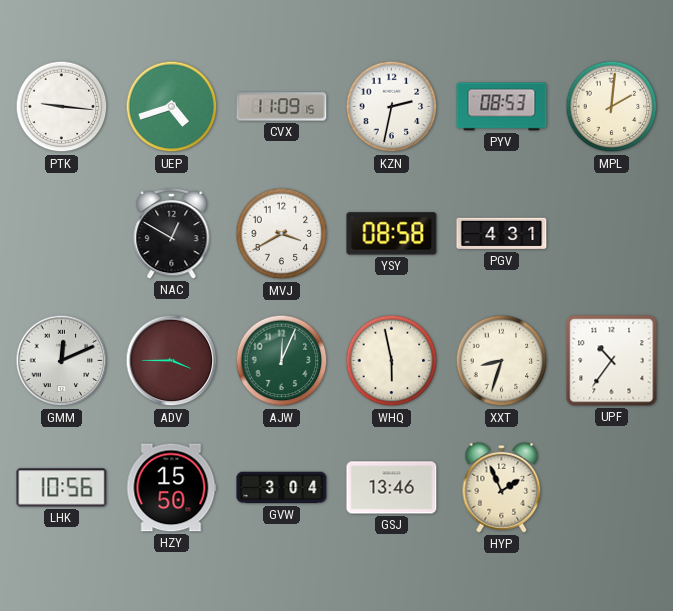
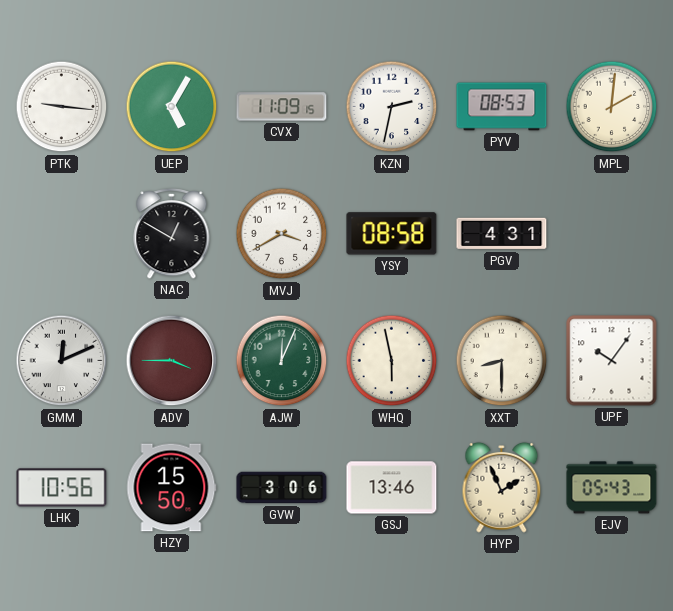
UEP: 4:42 -> 5:05 (172, 107)
XXT: 8:33 -> 8:30 (502, 361)
UPF: 10:36 -> 10:06 (612, 361)
GVW: 3:04 -> 3:06 (282, 488)
EJV: none -> 05:43 (612, 488)
